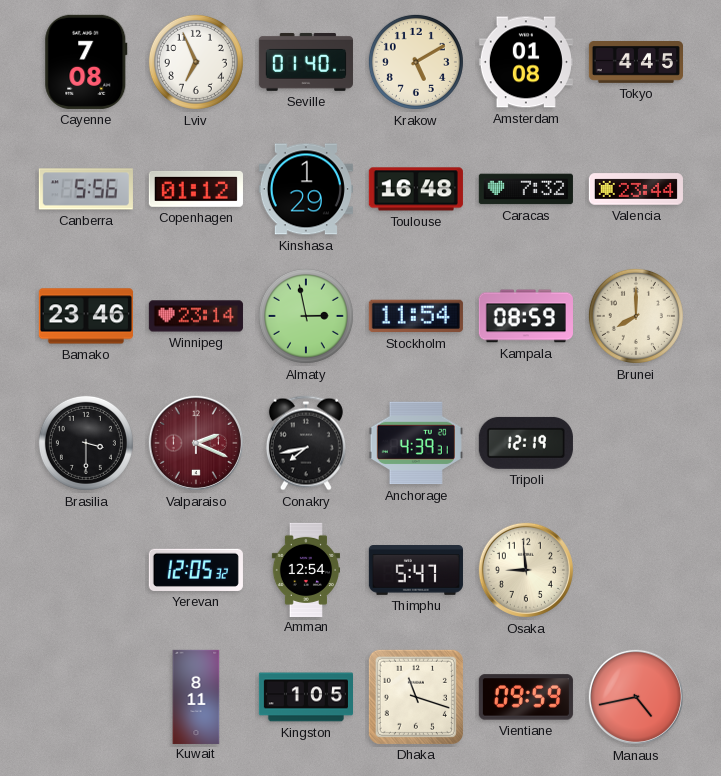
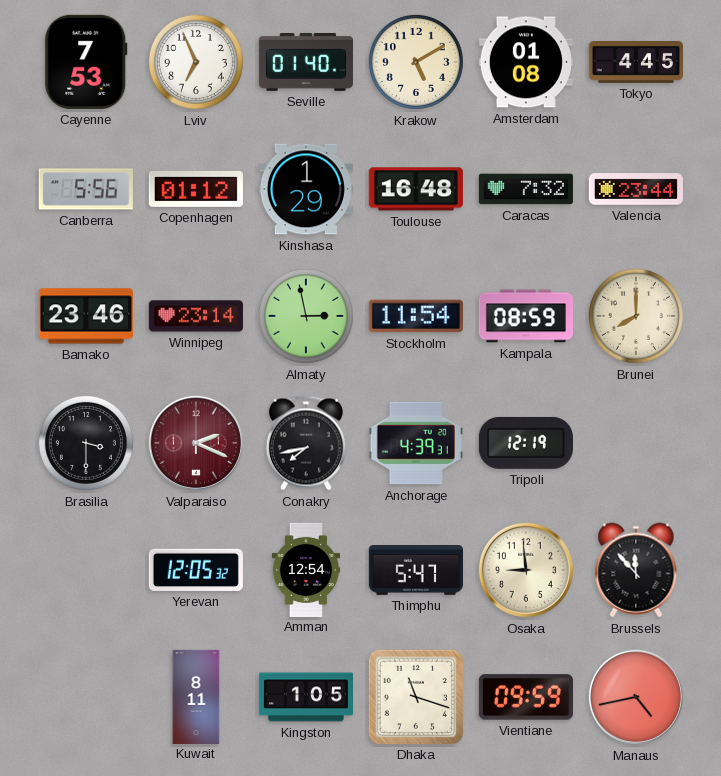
Cayenne: 7:08 -> 7:53 (86, 62)
Brussels: none -> 11:53 (636, 570)
